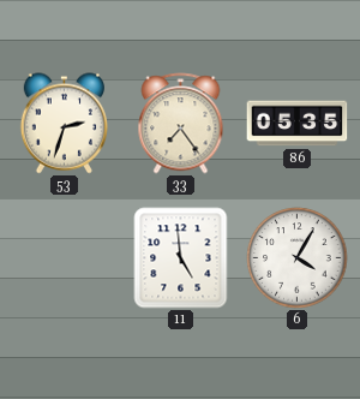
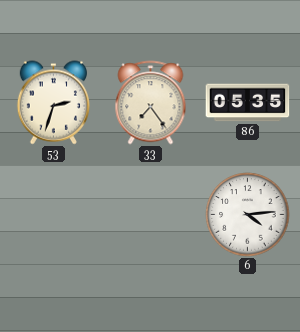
11: 4:59 -> none (181, 258)
6: 4:05 -> 4:14 (248, 215)
